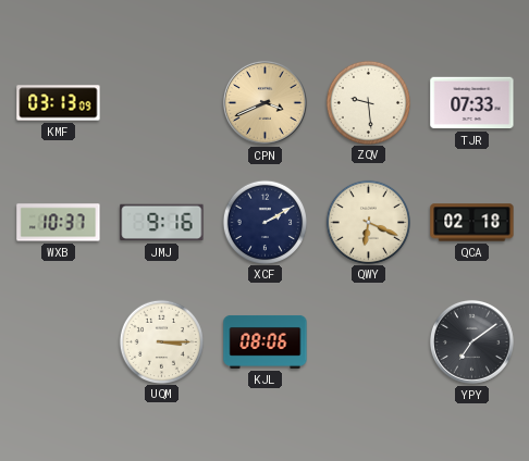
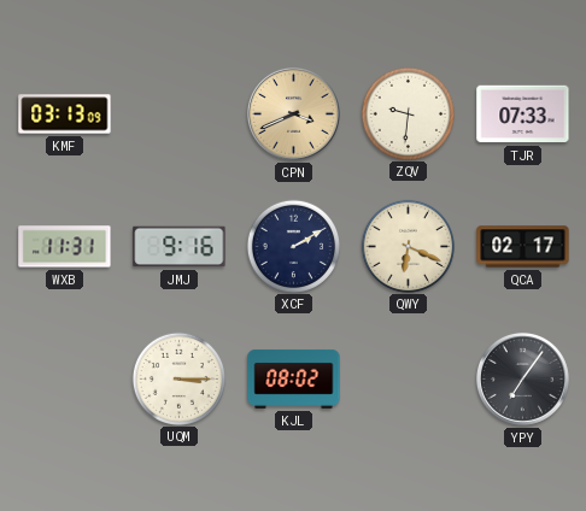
ZQV: 9:29 -> 9:31 (408, 113)
WXB: 10:37 -> 11:31 (65, 247)
QCA: 02:18 -> 02:17 (523, 247)
KJL: 08:06 -> 08:02 (294, 380)
YPY: 7:09 -> 7:06 (522, 378)
